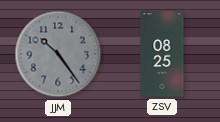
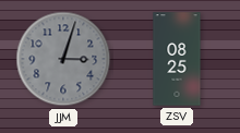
JJM: 10:24 -> 3:03 (63, 59)
